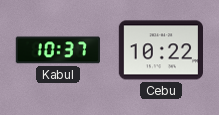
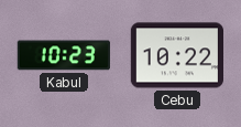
Kabul: 10:37 -> 10:23 (64, 55)
